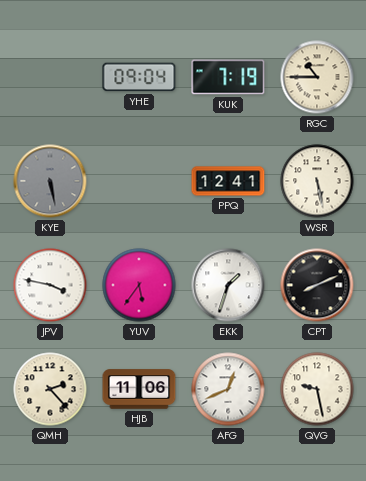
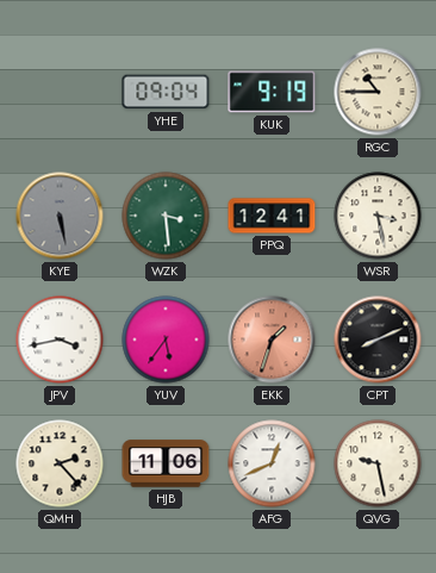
KUK: 7:19 -> 9:19 (272, 92)
WZK: none -> 3:29 (166, 216)
WSR: 5:28 -> 3:28 (378, 216)
JPV: 3:47 -> 3:43 (60, 340)
EKK dial: white -> salmon (272, 340)
